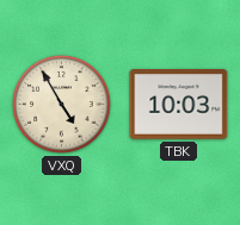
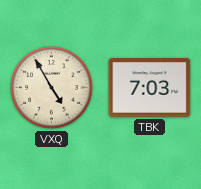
TBK: 10:03 -> 7:03 (150, 88)
